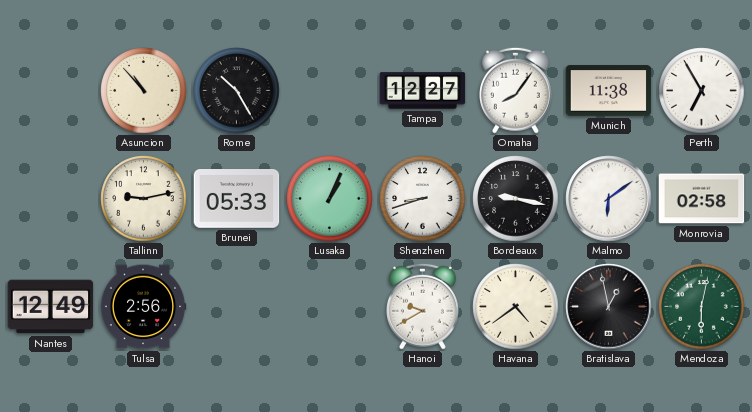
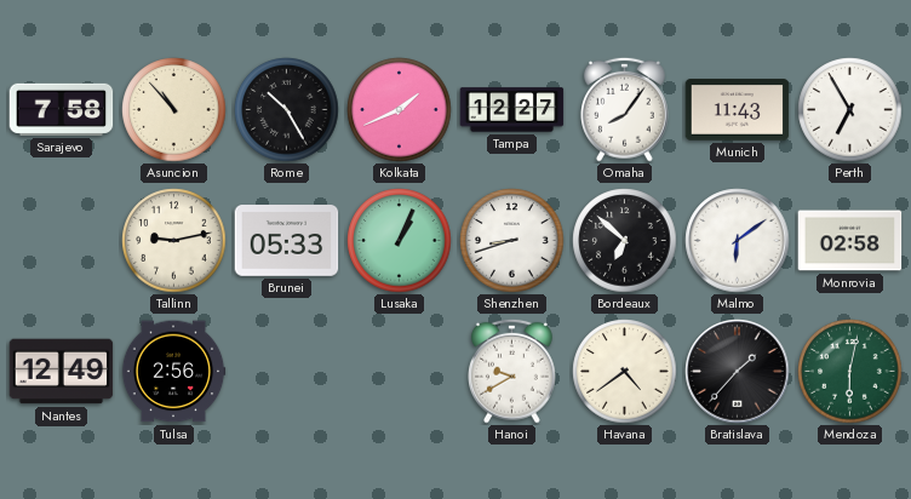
Sarajevo: none -> 7:58 (62, 109)
Kolkata: none -> 1:41 (400, 110)
Munich: 11:38 -> 11:43 (738, 110)
Bordeaux: 9:17 -> 6:52 (625, 241)
Bratislava: 12:58 -> 1:37 (738, 372)
